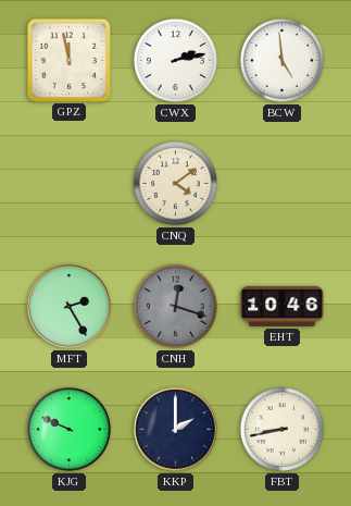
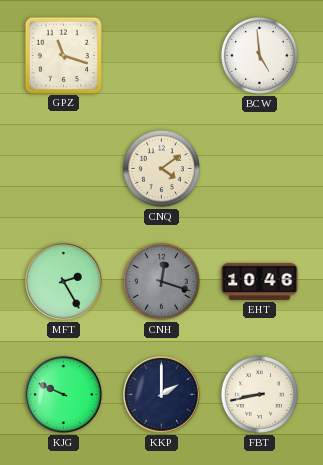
GPZ: 11:58 -> 11:18 (63, 55)
CWX: 2:13 -> none (175, 60)
